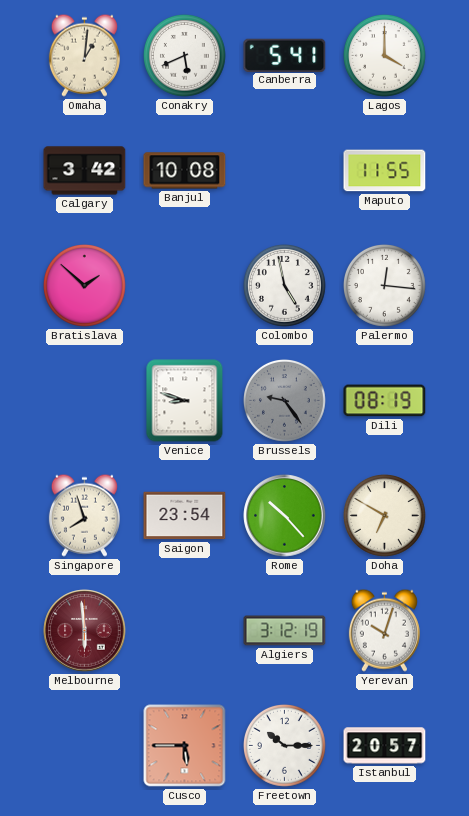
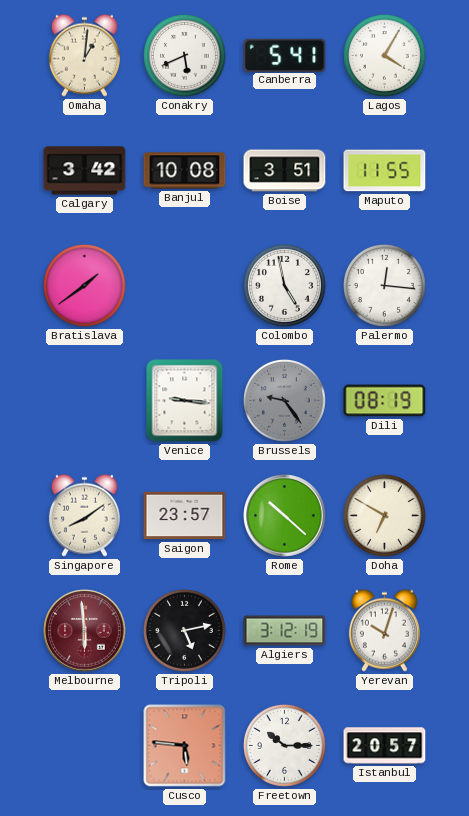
Lagos: 4:00 -> 4:05 (385, 56)
Boise: none -> 3:51 (285, 171)
Bratislava: 1:52 -> 1:39 (85, 286)
Venice: 8:48 -> 9:16 (185, 401)
Singapore: 7:57 -> 8:09 (84, 515)
Saigon: 23:54 -> 23:57 (185, 516)
Rome: 10:23 -> 10:22 (285, 516)
Tripoli: none -> 5:13 (185, 631)
Cusco: 5:45 -> 5:46 (185, 746)
